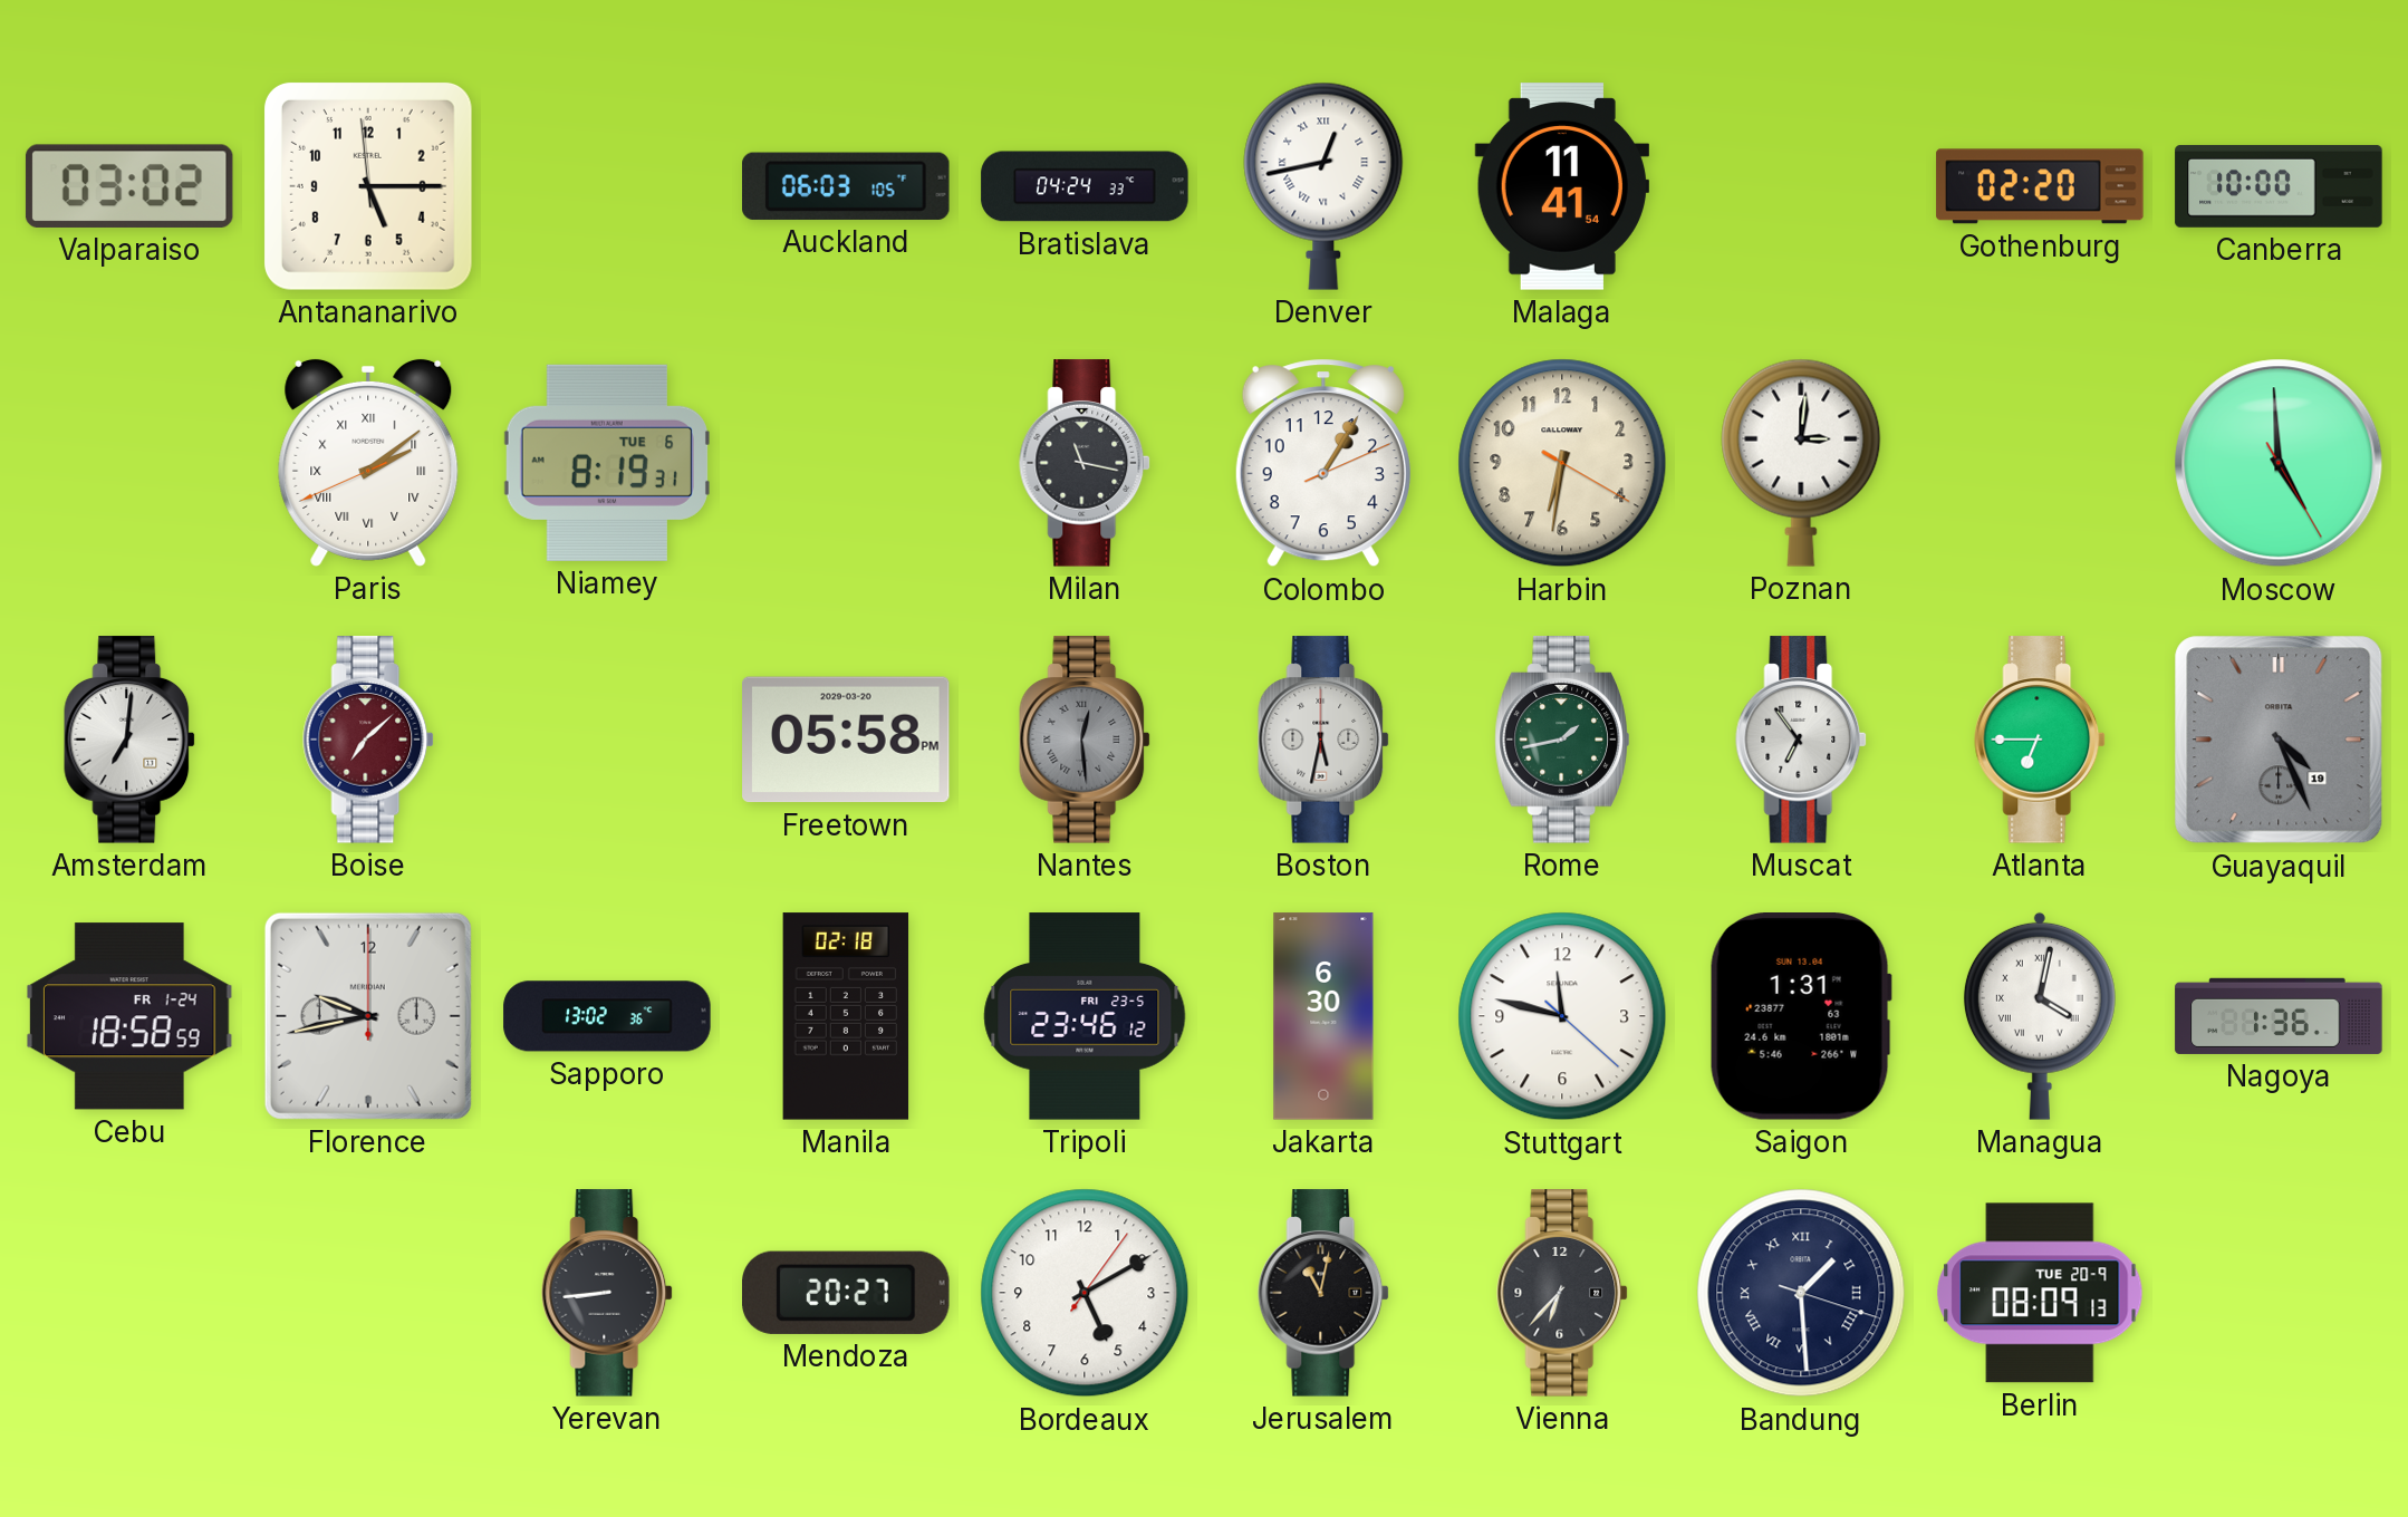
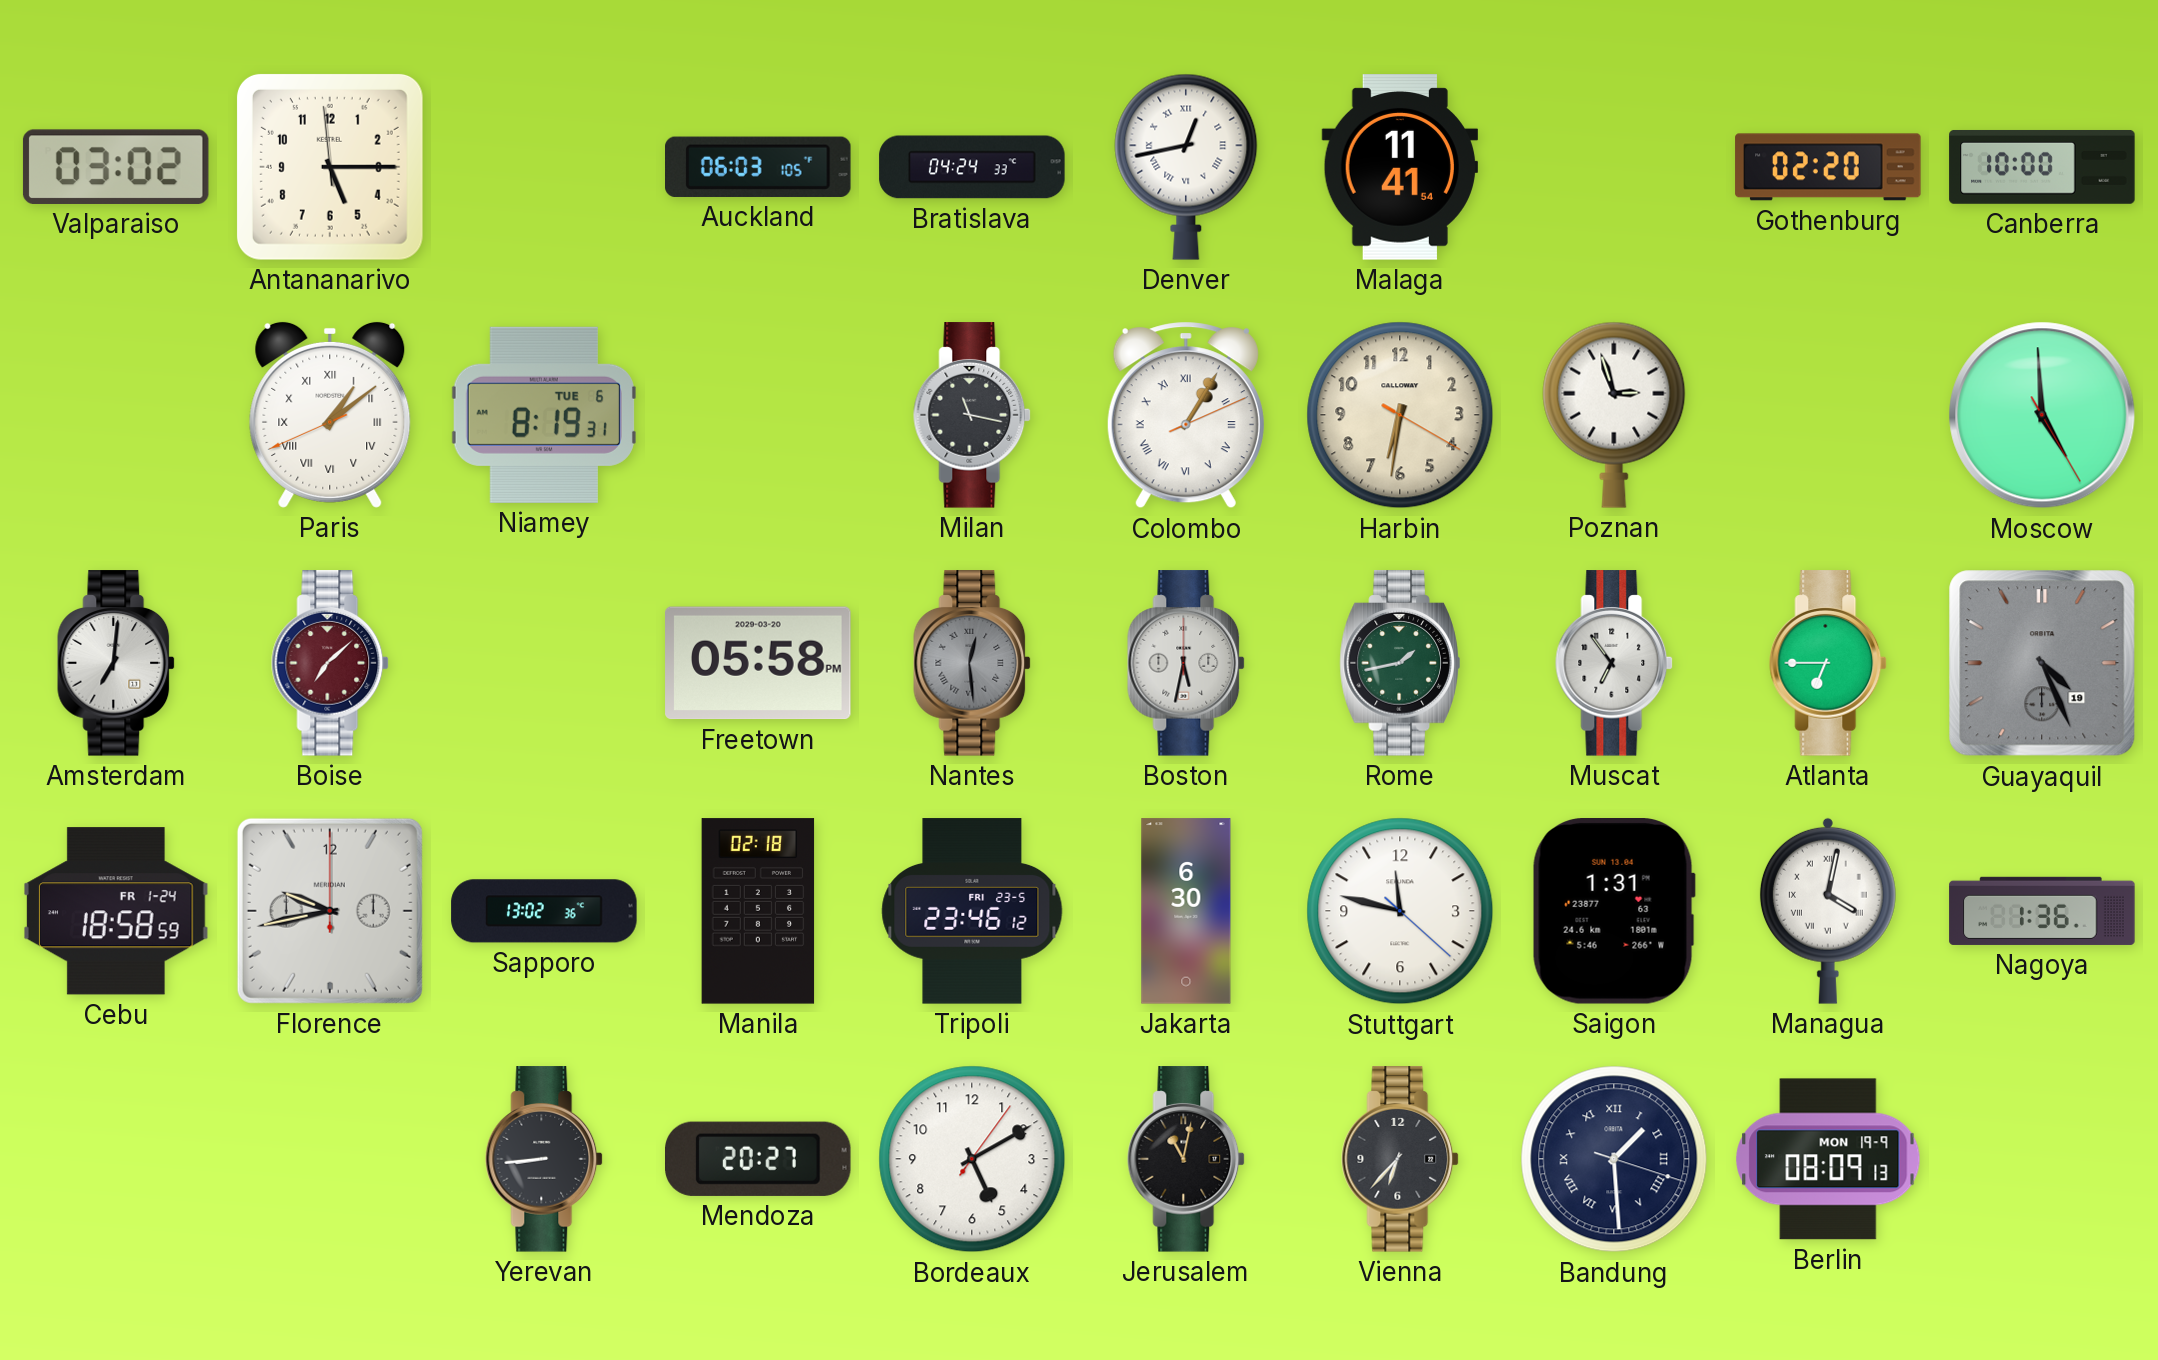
Paris: 2:08 -> 1:08 (330, 415)
Colombo numerals: Arabic -> Roman (1186, 415)
Poznan: 3:01 -> 2:57 (1614, 415)
Berlin date: TUE 20-9 -> MON 19-9 (1828, 1159)
